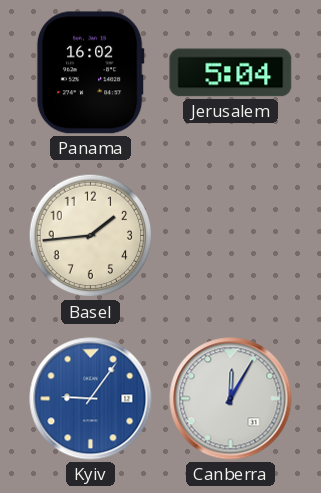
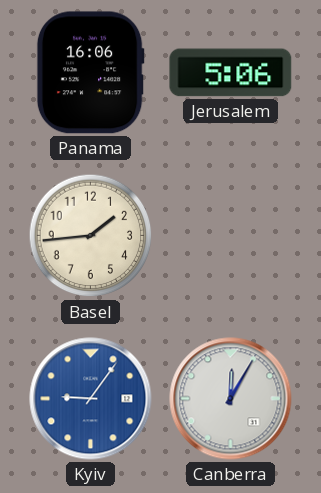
Panama: 16:02 -> 16:06 (90, 73)
Jerusalem: 5:04 -> 5:06 (231, 73)
